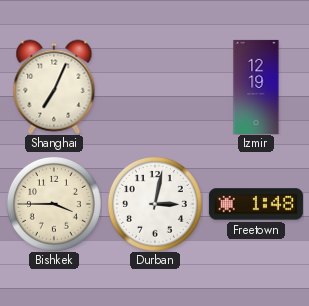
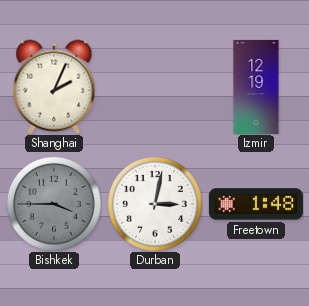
Shanghai: 7:04 -> 2:04 (54, 87)
Bishkek dial: cream -> grey (54, 204)
